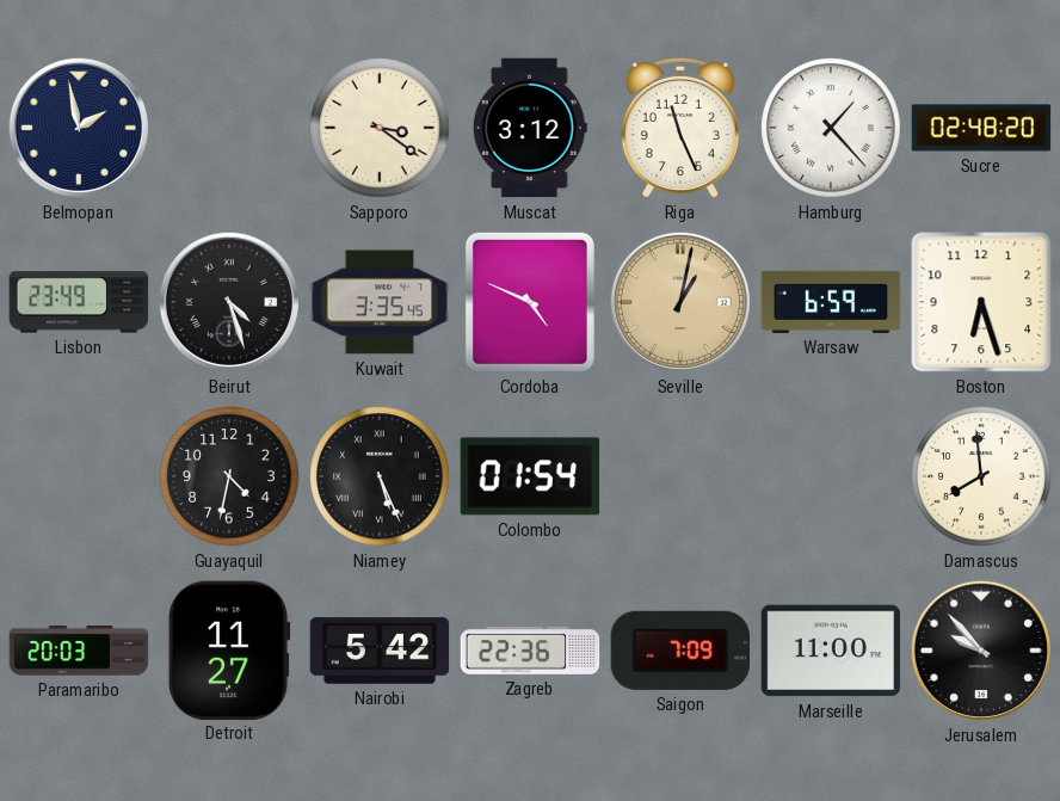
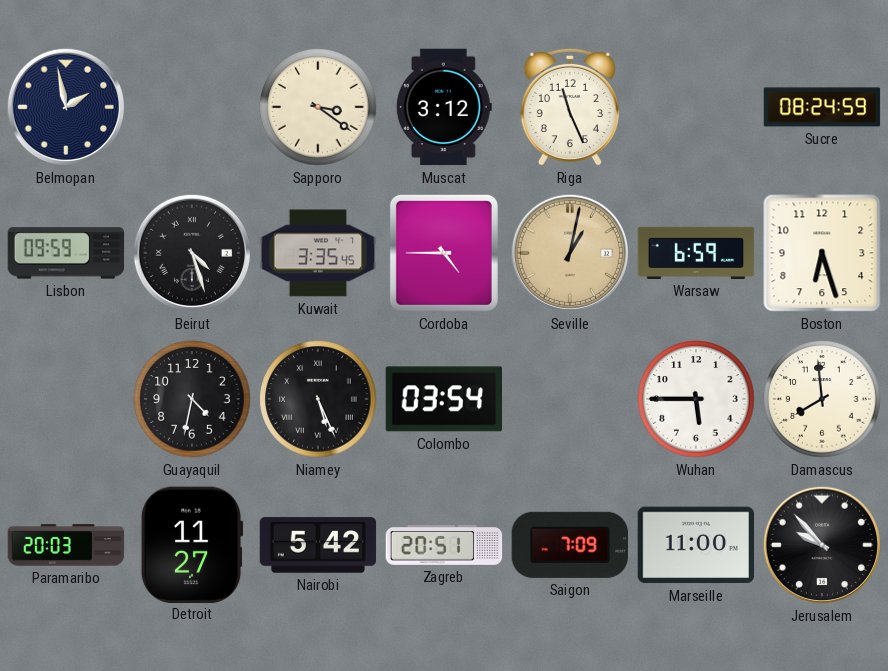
Hamburg: 1:23 -> none (831, 128)
Sucre: 02:48 -> 08:24 (822, 107)
Lisbon: 23:49 -> 09:59 (66, 253)
Cordoba: 4:49 -> 4:45 (444, 253)
Colombo: 01:54 -> 03:54 (444, 399)
Wuhan: none -> 5:45 (696, 399)
Zagreb: 22:36 -> 20:51 (444, 545)
